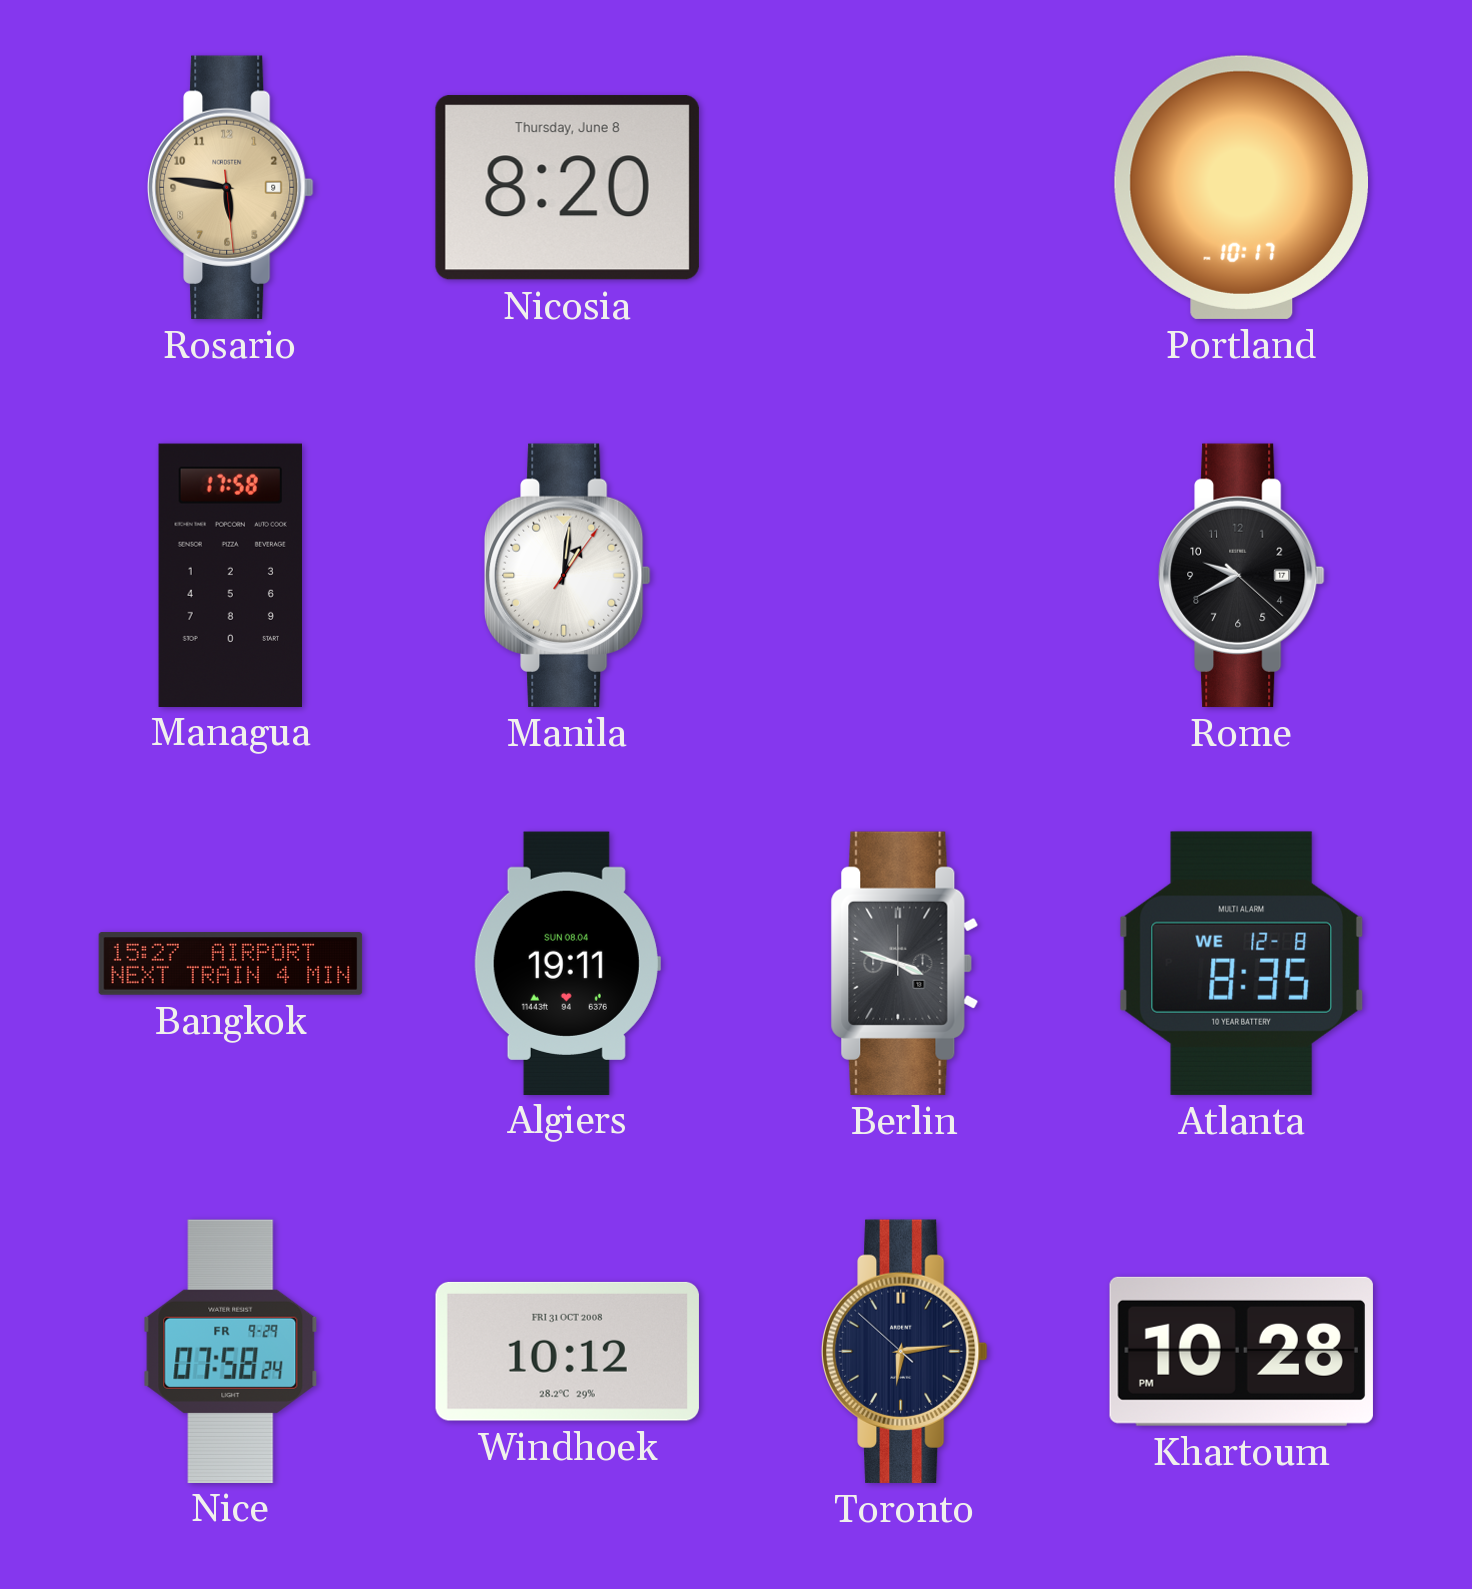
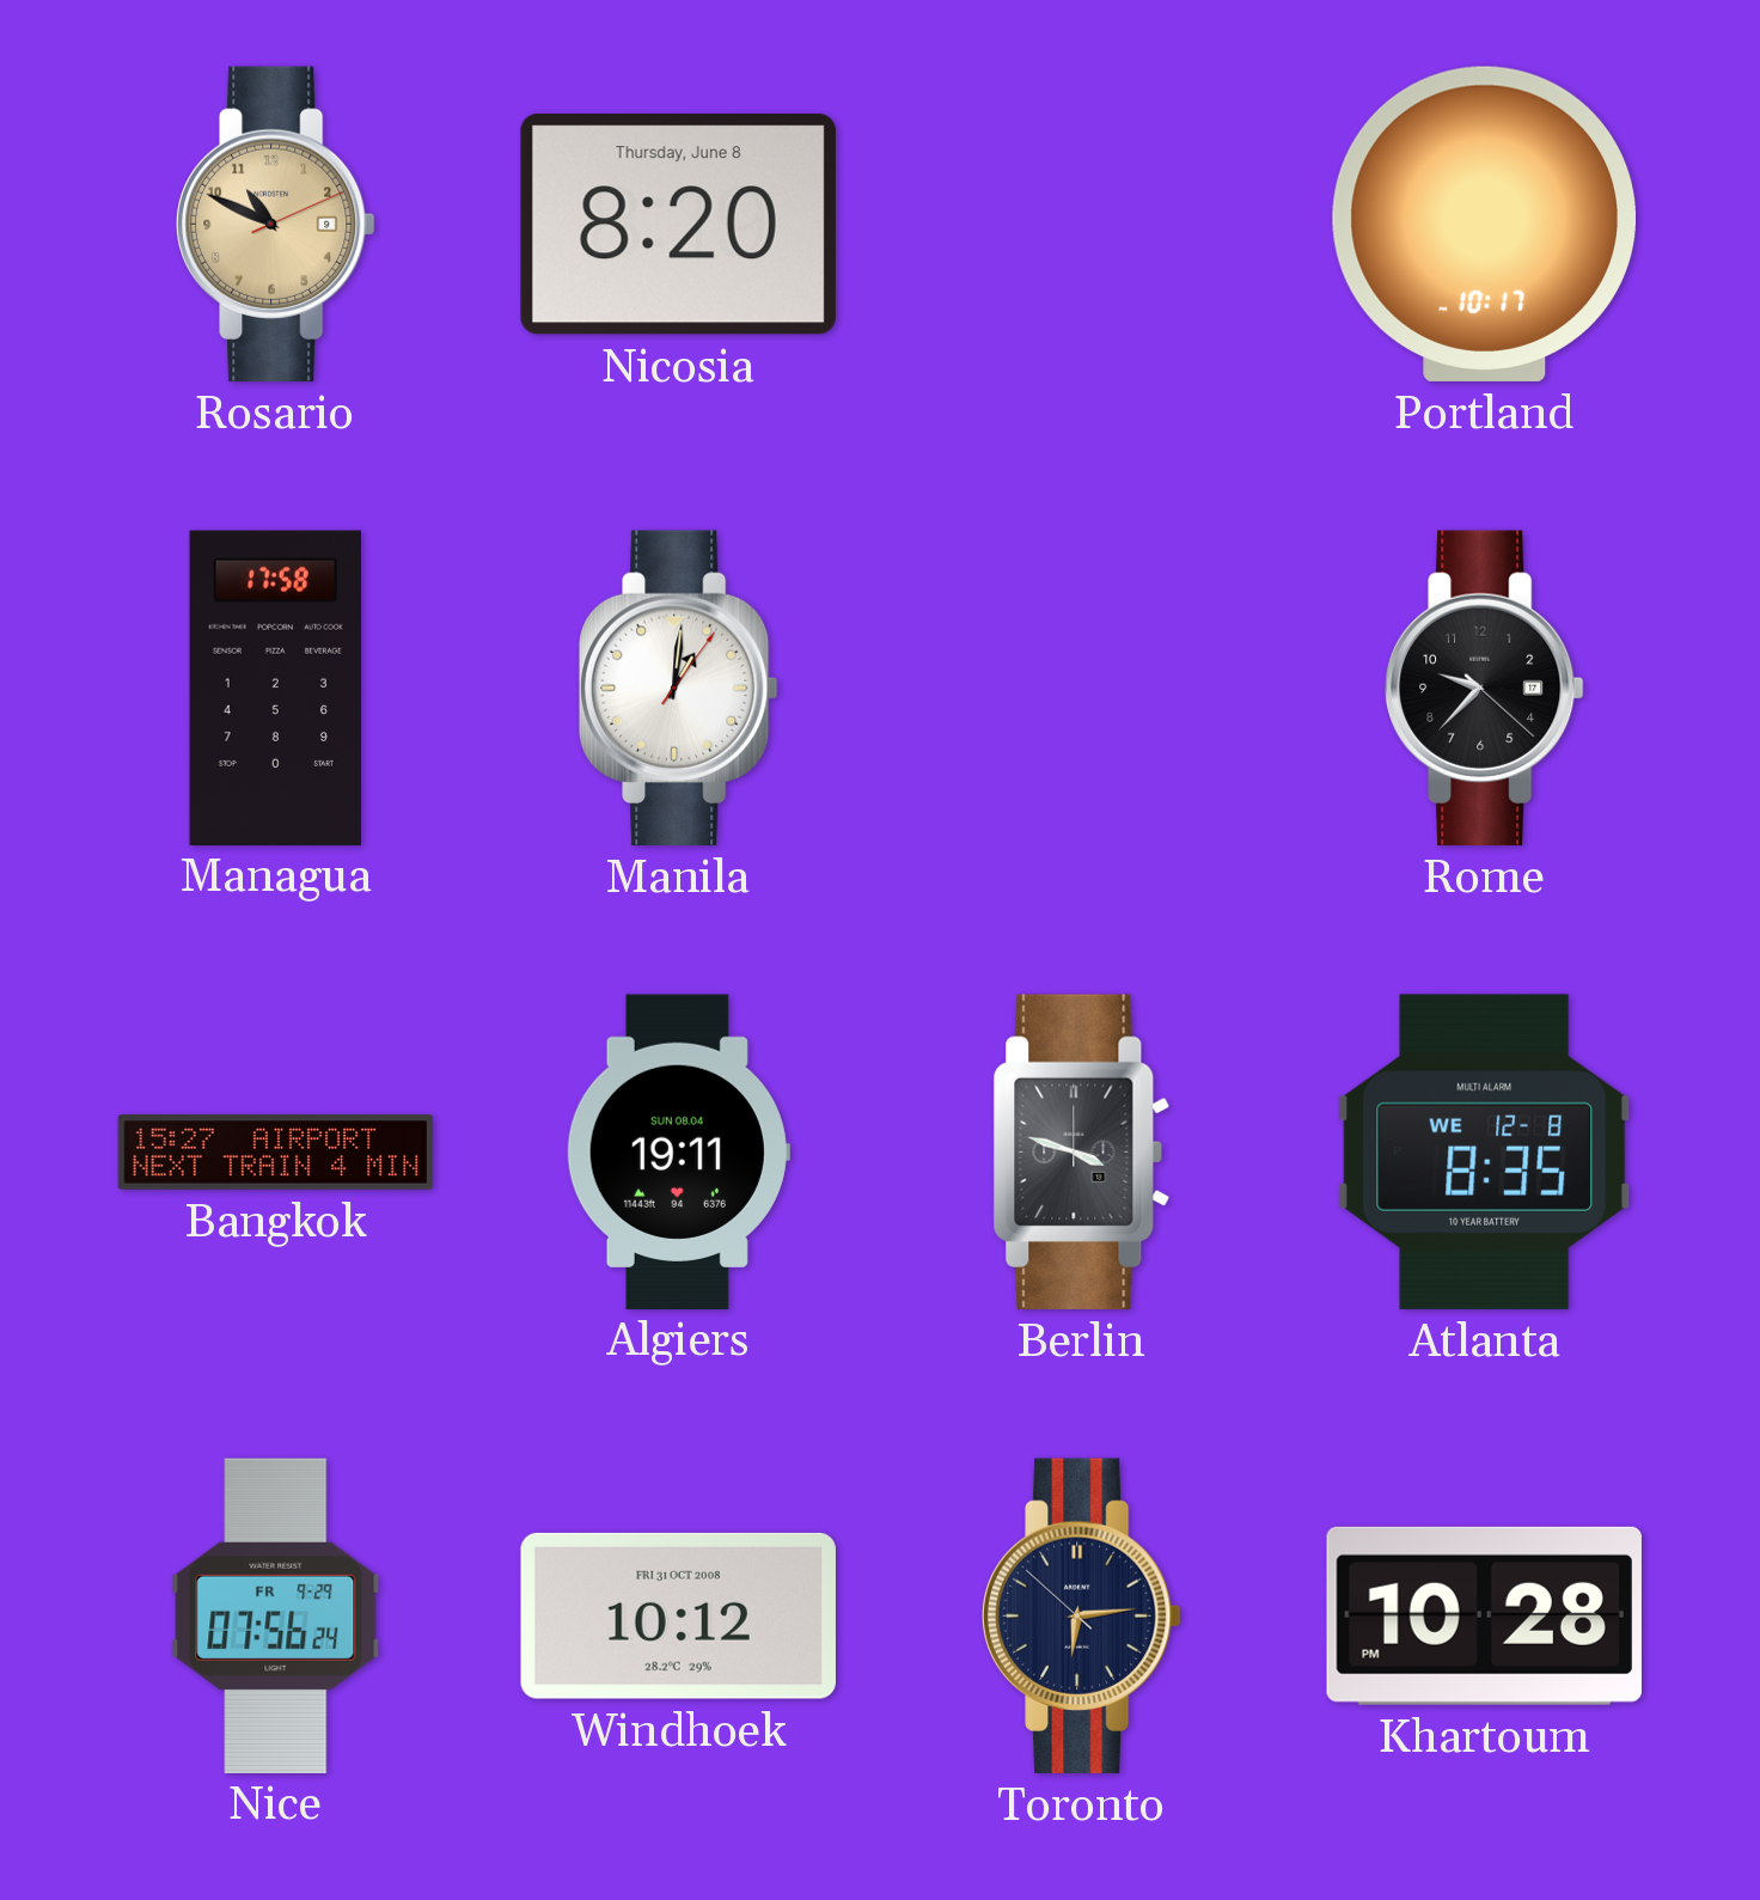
Rosario: 5:46 -> 10:49 (276, 224)
Rome: 9:40 -> 9:37 (1485, 688)
Nice: 07:58 -> 07:56 (276, 1615)
